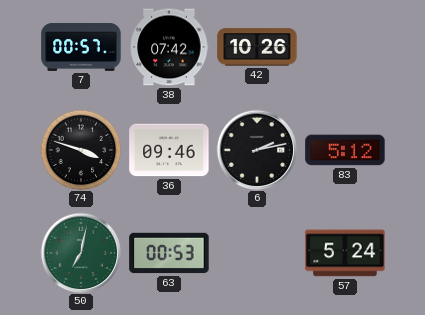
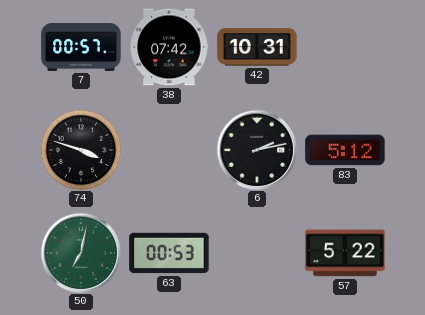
42: 10:26 -> 10:31 (257, 47)
36: 09:46 -> none (169, 150)
57: 5:24 -> 5:22 (345, 253)
